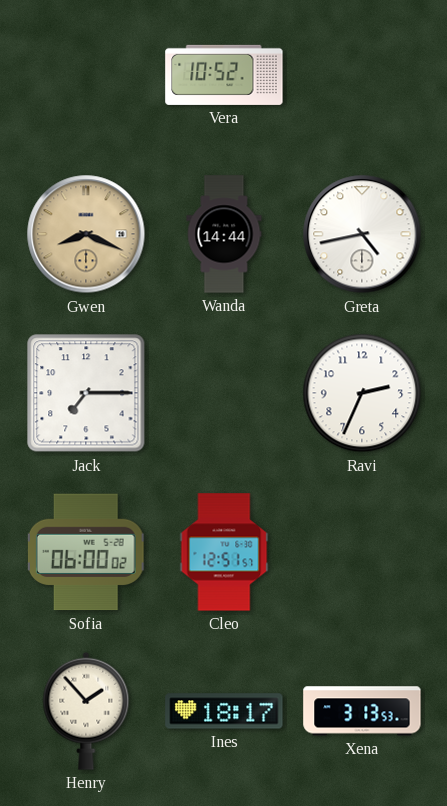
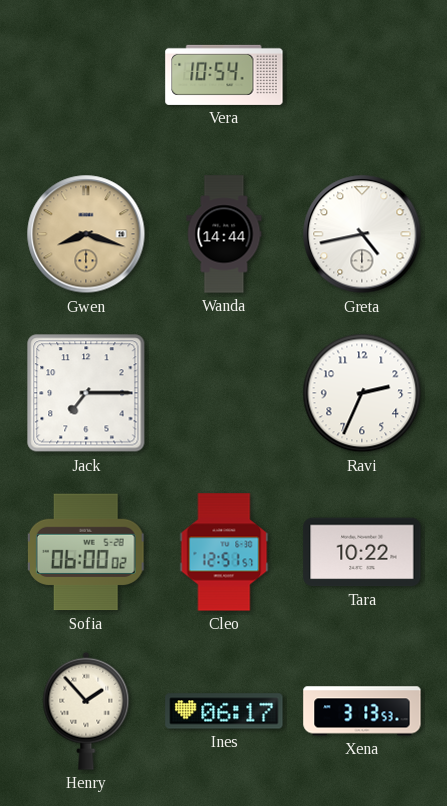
Vera: 10:52 -> 10:54 (224, 75)
Gwen: 8:19 -> 8:18 (86, 234)
Tara: none -> 10:22 (362, 552)
Ines: 18:17 -> 06:17 (224, 711)
